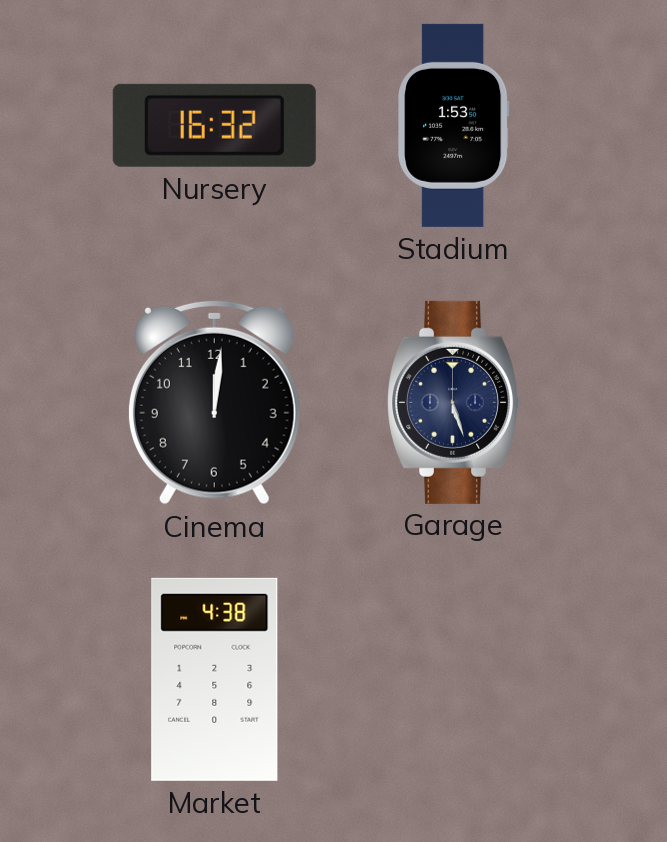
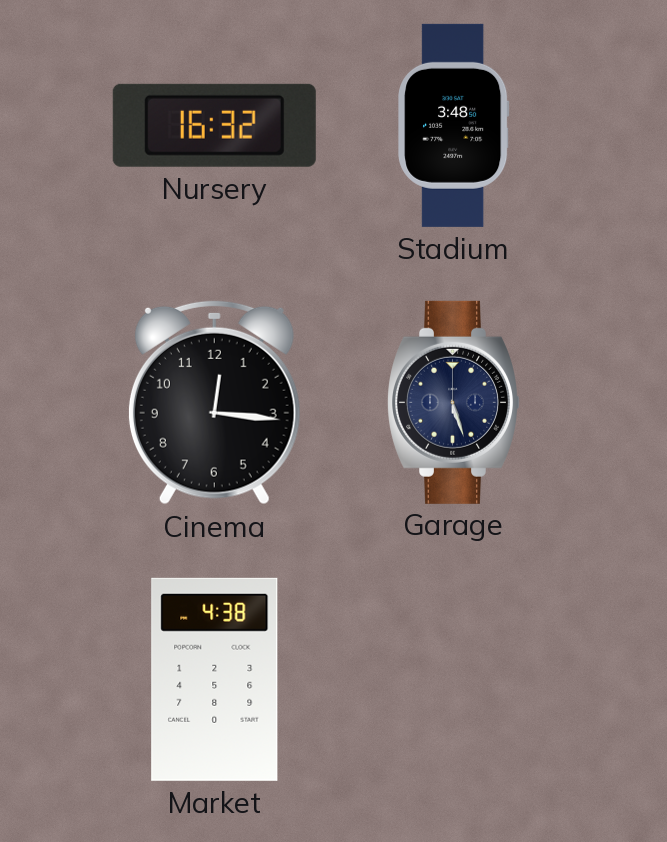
Stadium: 1:53 -> 3:48 (454, 125)
Cinema: 12:01 -> 12:16 (214, 402)
